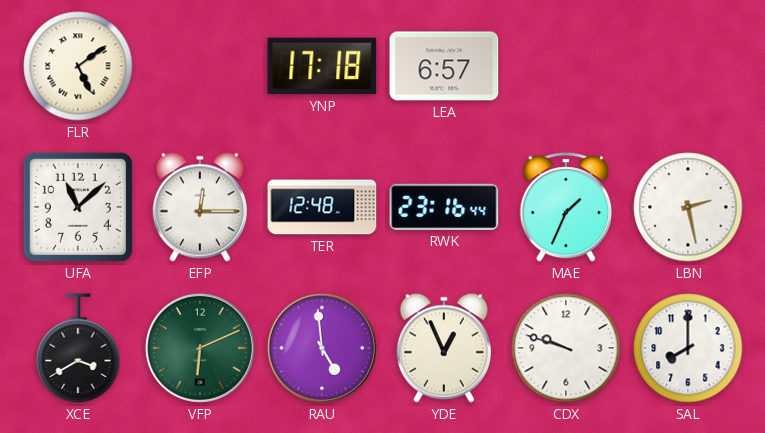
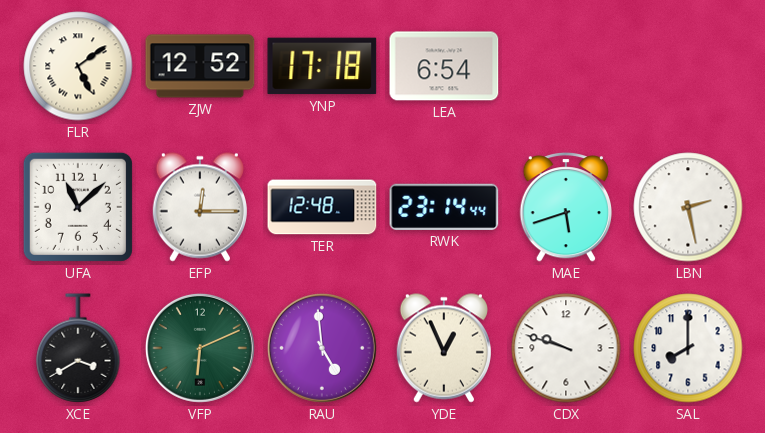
ZJW: none -> 12:52 (200, 66)
LEA: 6:57 -> 6:54 (444, 66)
RWK: 23:16 -> 23:14 (444, 207)
MAE: 1:34 -> 5:42 (565, 208)
